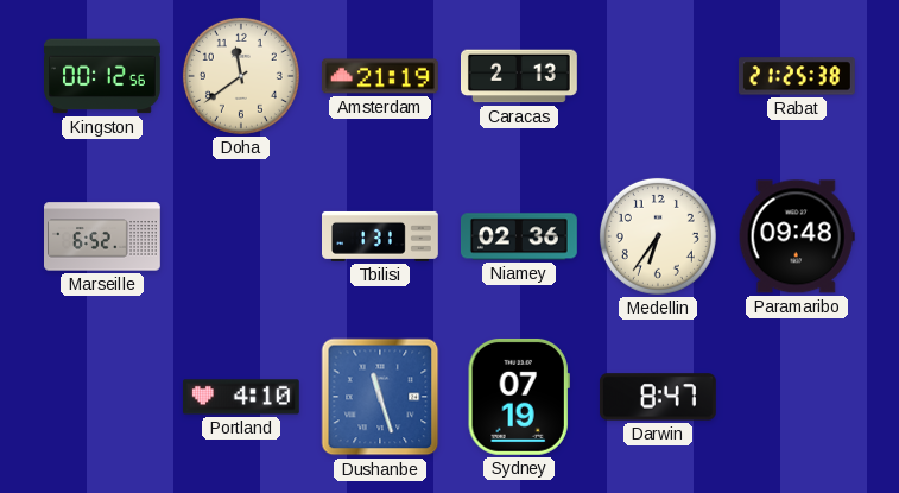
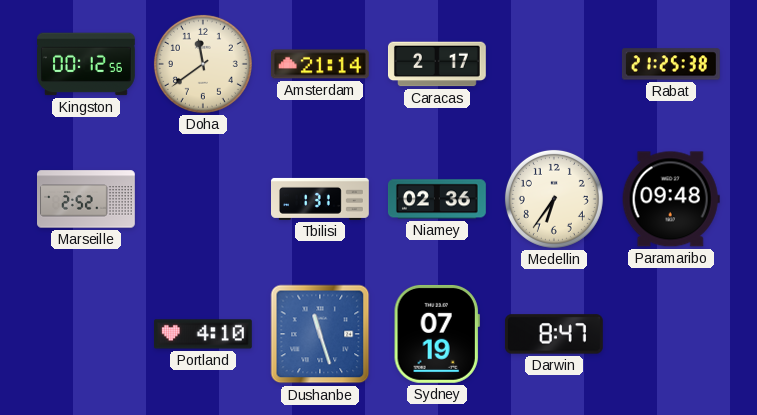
Amsterdam: 21:19 -> 21:14 (320, 64)
Caracas: 2:13 -> 2:17 (438, 64)
Marseille: 6:52 -> 2:52 (87, 199)
